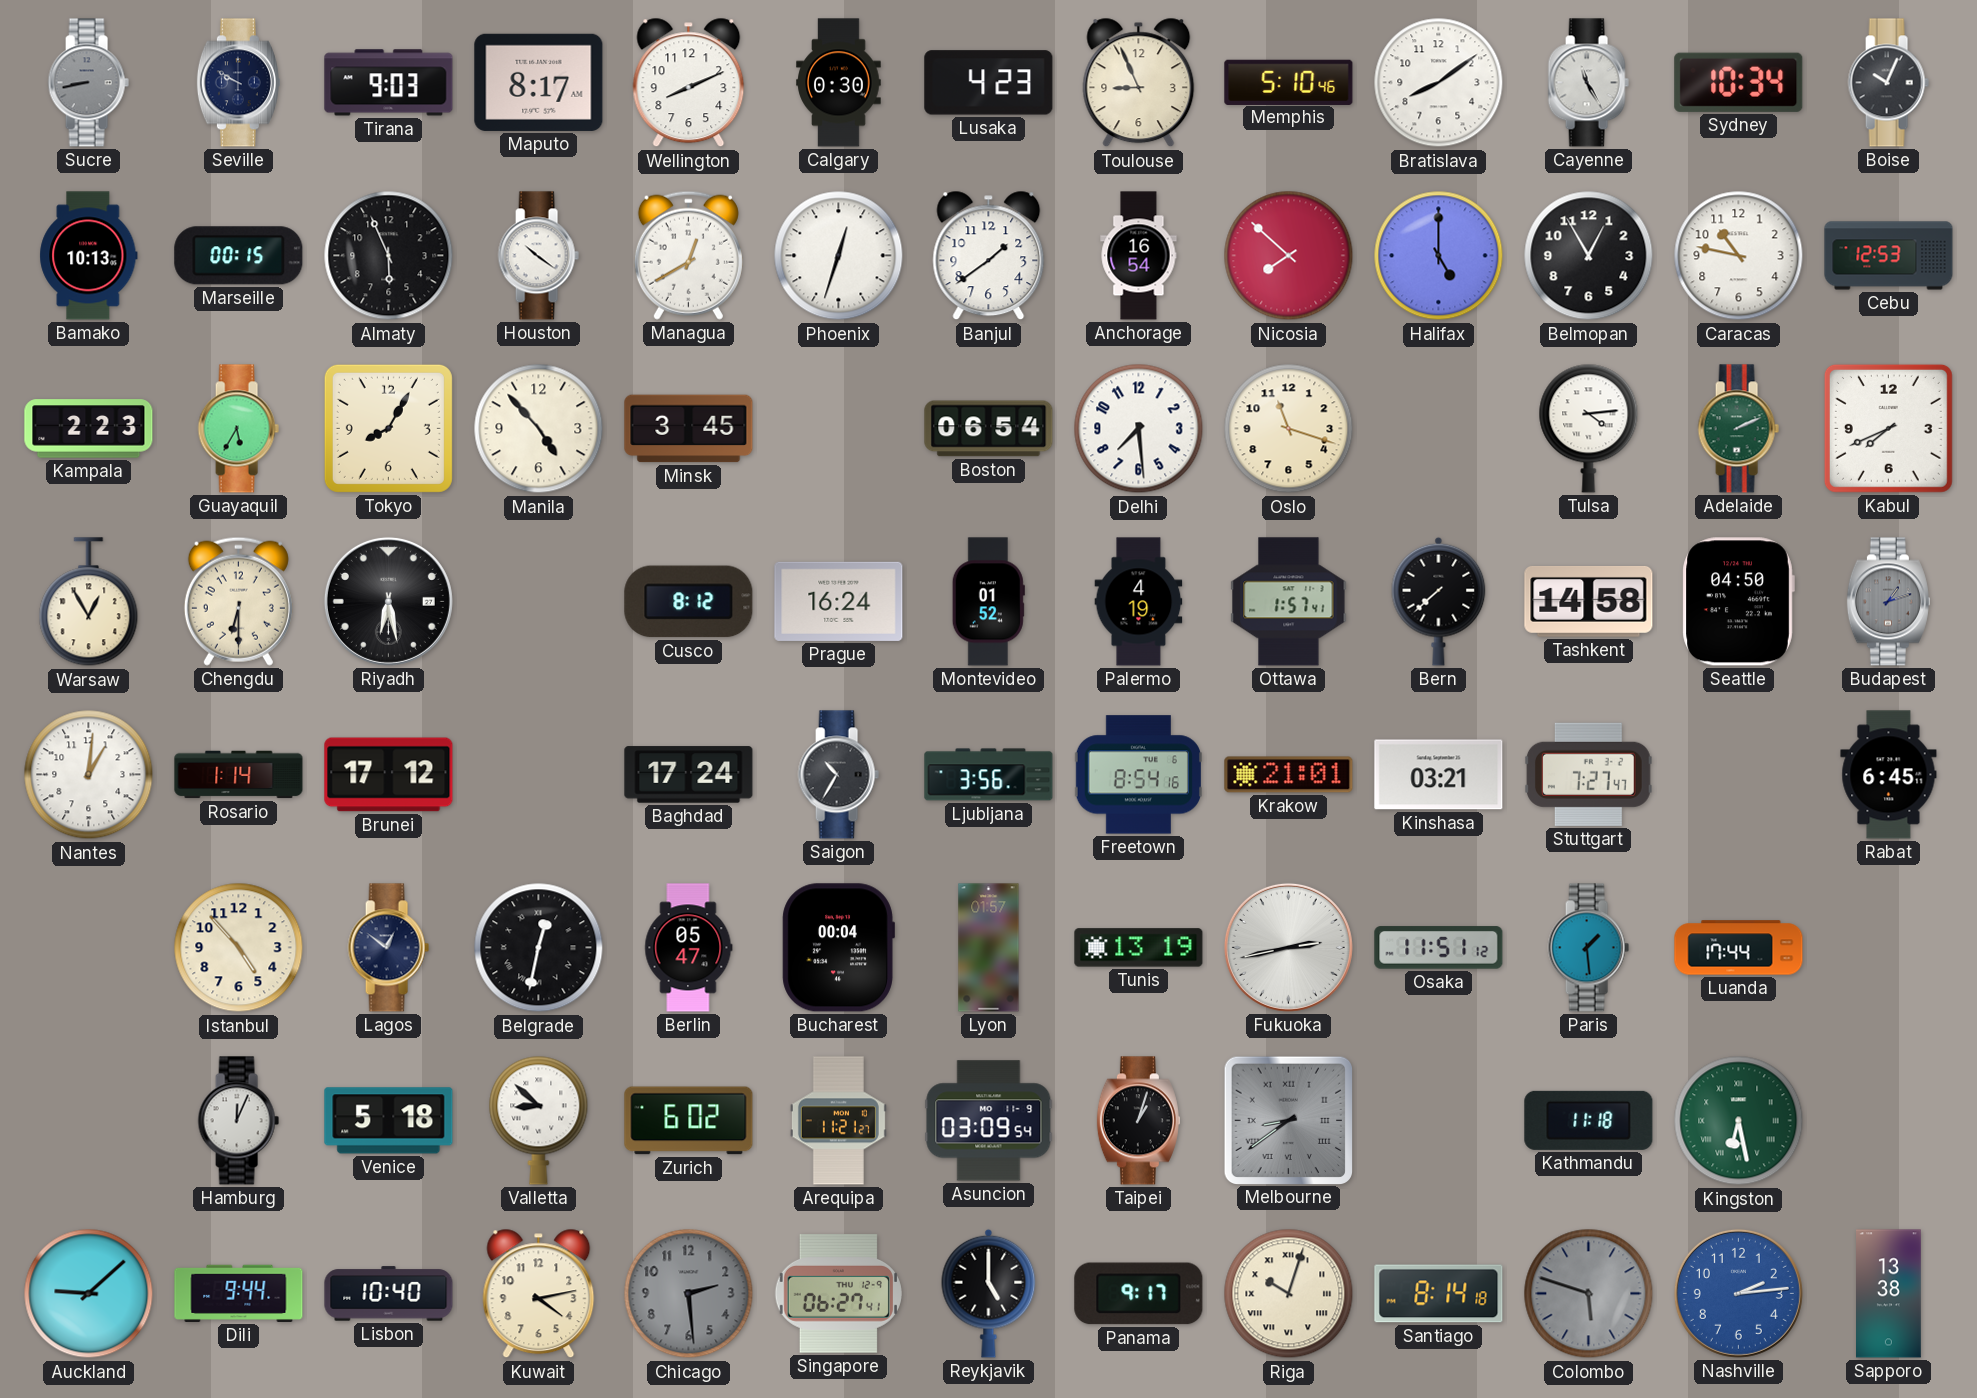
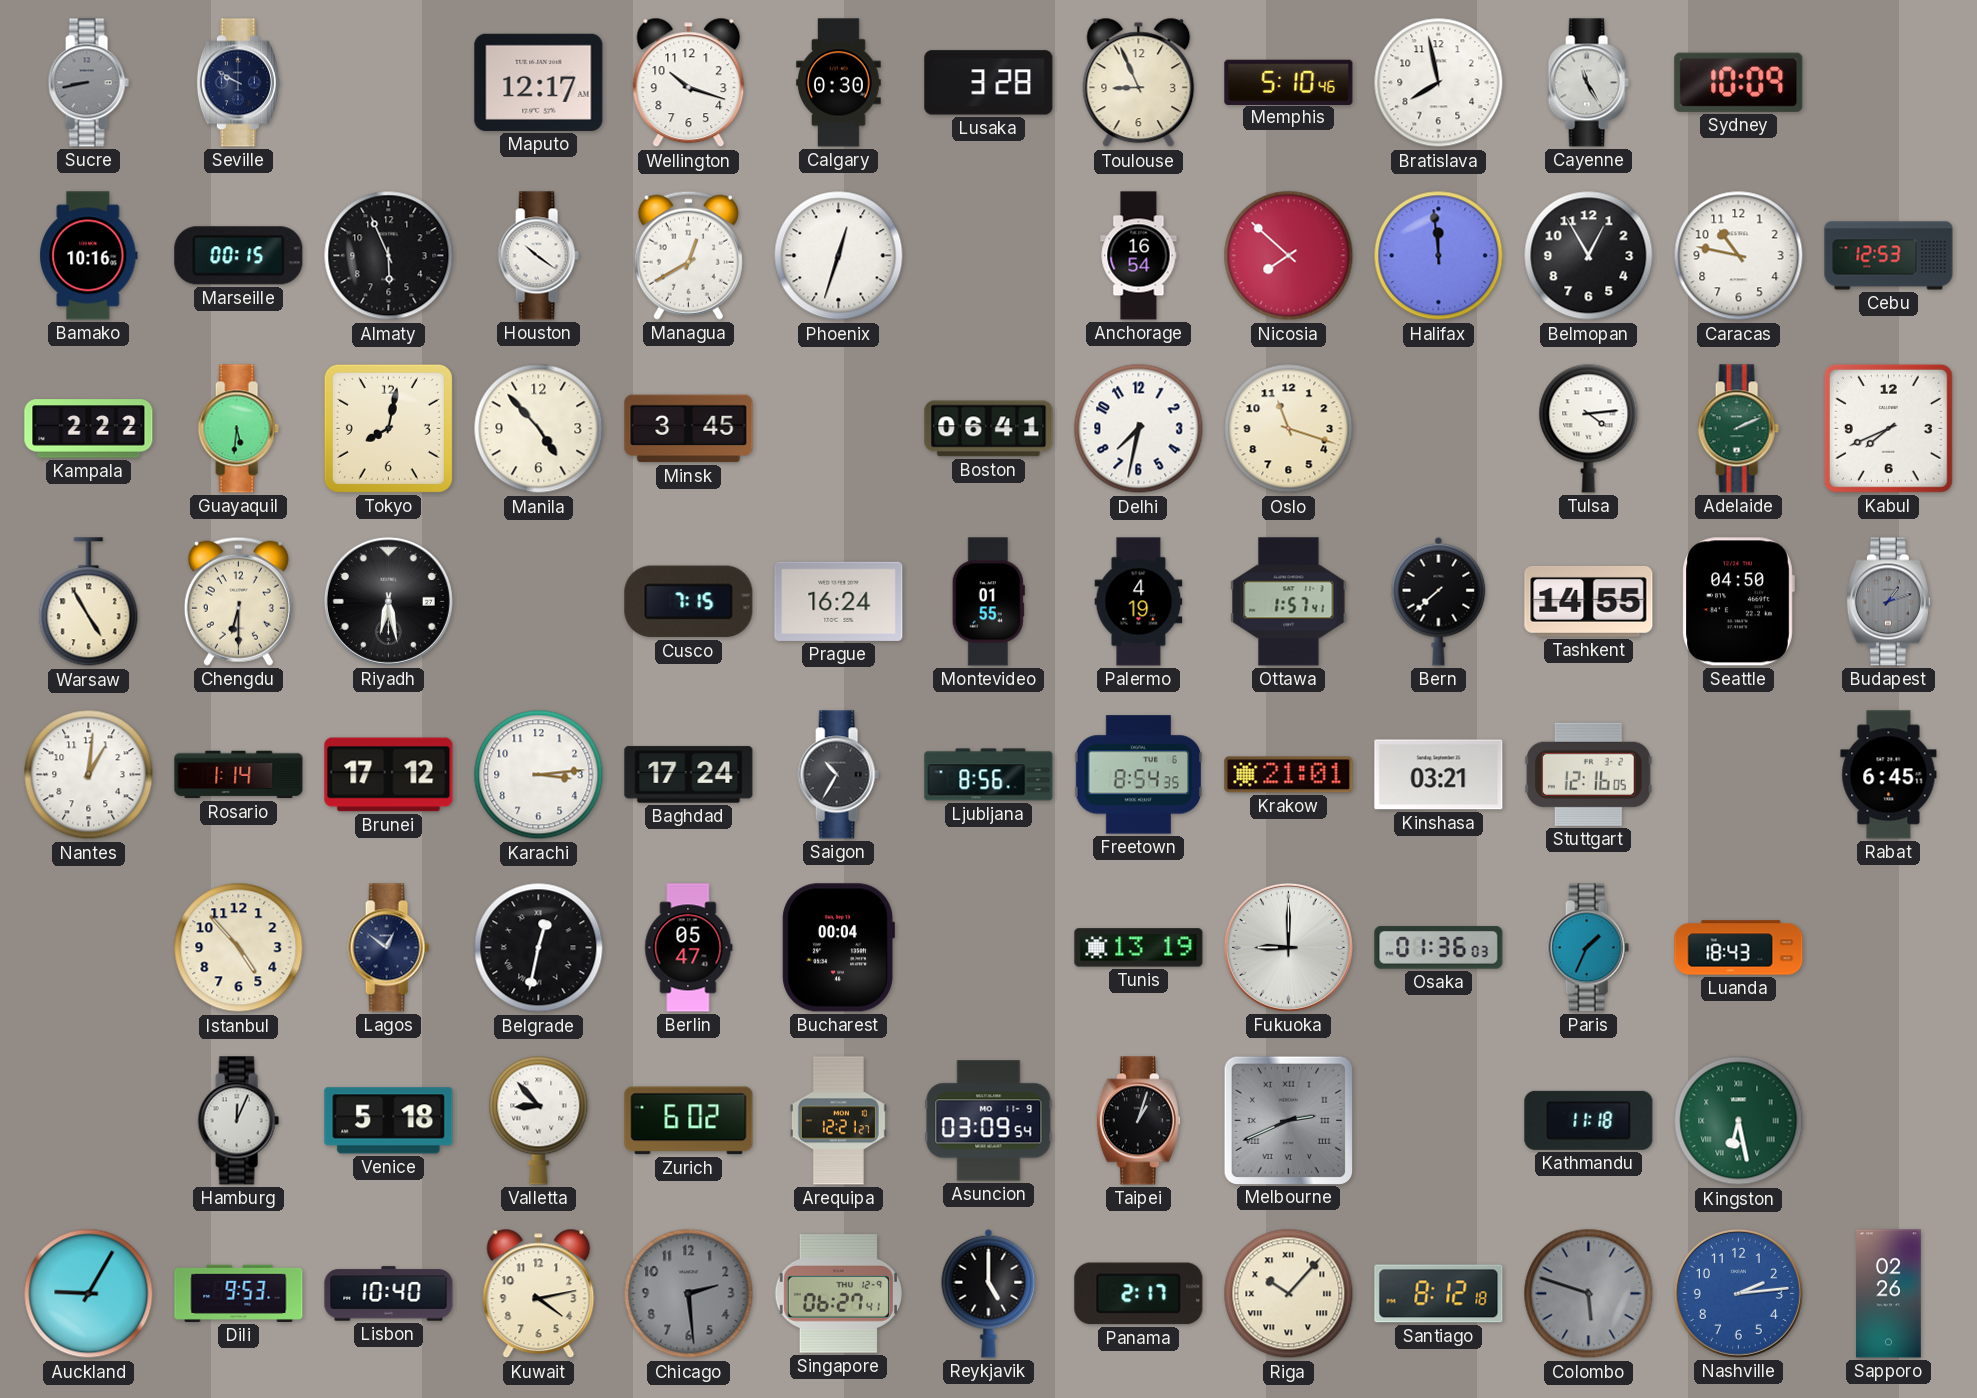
Tirana: 9:03 -> none (389, 83)
Maputo: 8:17 -> 12:17 (539, 82)
Wellington: 8:11 -> 10:18 (689, 83)
Lusaka: 4:23 -> 3:28 (989, 83)
Bratislava: 8:09 -> 7:58 (1439, 83)
Sydney: 10:34 -> 10:09 (1739, 82)
Boise: 10:04 -> none (1888, 83)
Bamako: 10:13 -> 10:16 (89, 256)
Banjul: 1:39 -> none (989, 256)
Halifax: 5:00 -> 11:59 (1439, 256)
Kampala: 2:23 -> 2:22 (89, 429)
Guayaquil: 5:35 -> 5:31 (238, 429)
Tokyo: 8:05 -> 8:02 (388, 428)
Boston: 06:54 -> 06:41 (989, 429)
Delhi: 7:29 -> 7:32 (1139, 429)
Warsaw: 12:55 -> 4:55 (89, 602)
Cusco: 8:12 -> 7:15 (689, 602)
Montevideo: 01:52 -> 01:55 (988, 602)
Tashkent: 14:58 -> 14:55 (1589, 601)
Karachi: none -> 3:14 (539, 775)
Ljubljana: 3:56 -> 8:56 (989, 775)
Freetown: 8:54:16 -> 8:54:35 (1138, 775)
Stuttgart: 7:27 -> 12:16 (1588, 774)
Lyon: 01:57 -> none (989, 948)
Fukuoka: 2:43 -> 9:00 (1288, 947)
Osaka: 11:51 -> 01:36 (1439, 948)
Paris: 1:29 -> 1:34 (1588, 948)
Luanda: 17:44 -> 18:43 (1739, 948)
Valletta: 8:52 -> 8:53 (539, 1120)
Arequipa: 11:21 -> 12:21 (838, 1121)
Melbourne: 8:39 -> 2:41 (1288, 1120)
Auckland: 9:08 -> 9:05 (89, 1294)
Dili: 9:44 -> 9:53 (239, 1293)
Panama: 9:17 -> 2:17 (1139, 1294)
Riga: 10:03 -> 10:07 (1289, 1294)
Santiago: 8:14 -> 8:12 (1439, 1294)
Sapporo: 13:38 -> 02:26 (1889, 1294)
